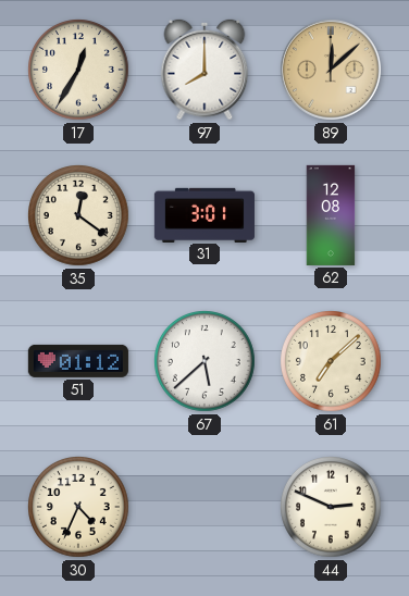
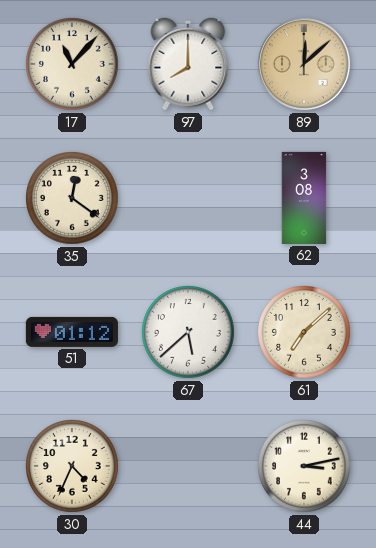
17: 12:35 -> 11:07 (73, 65)
31: 3:01 -> none (205, 214)
62: 12:08 -> 3:08 (304, 198)
44: 2:49 -> 3:13 (305, 467)
